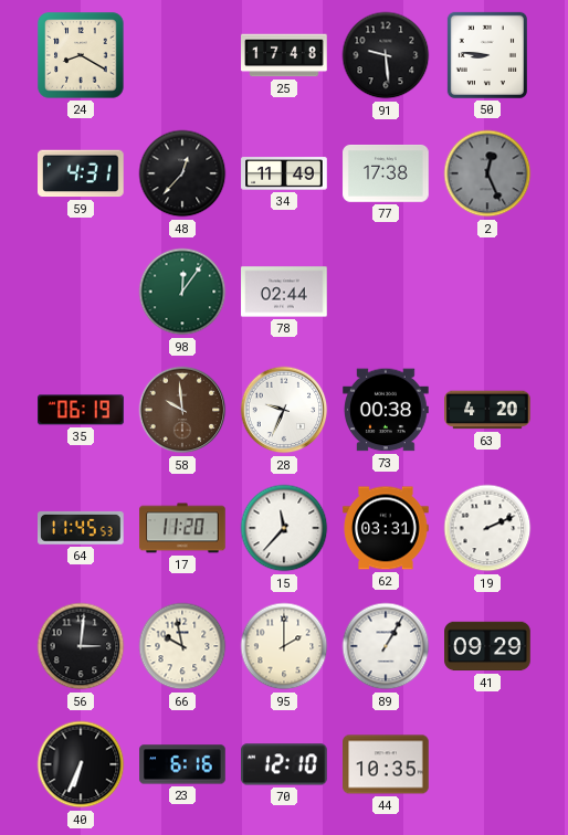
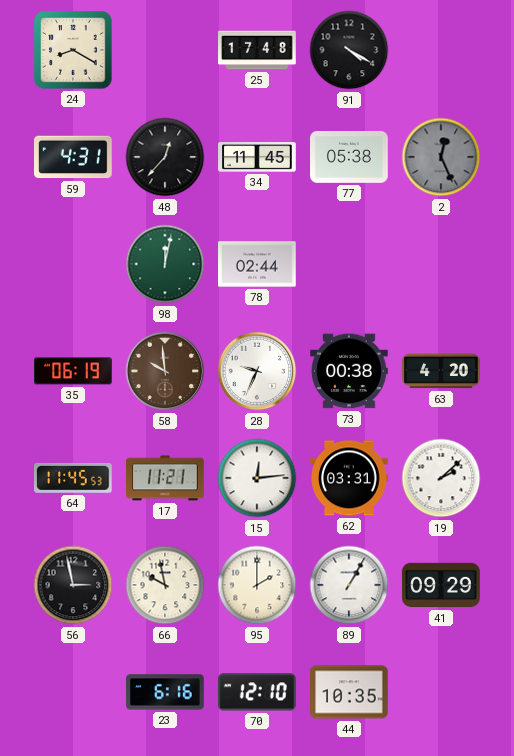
91: 9:29 -> 4:20 (349, 50)
50: 8:46 -> none (487, 55)
34: 11:49 -> 11:45 (257, 157)
77: 17:38 -> 05:38 (349, 158)
98: 12:06 -> 12:02 (165, 264)
17: 11:20 -> 11:21 (165, 478)
15: 11:37 -> 12:14 (257, 478)
19: 2:11 -> 2:08 (441, 478)
56: 3:01 -> 2:58 (73, 585)
40: 6:34 -> none (81, 764)
